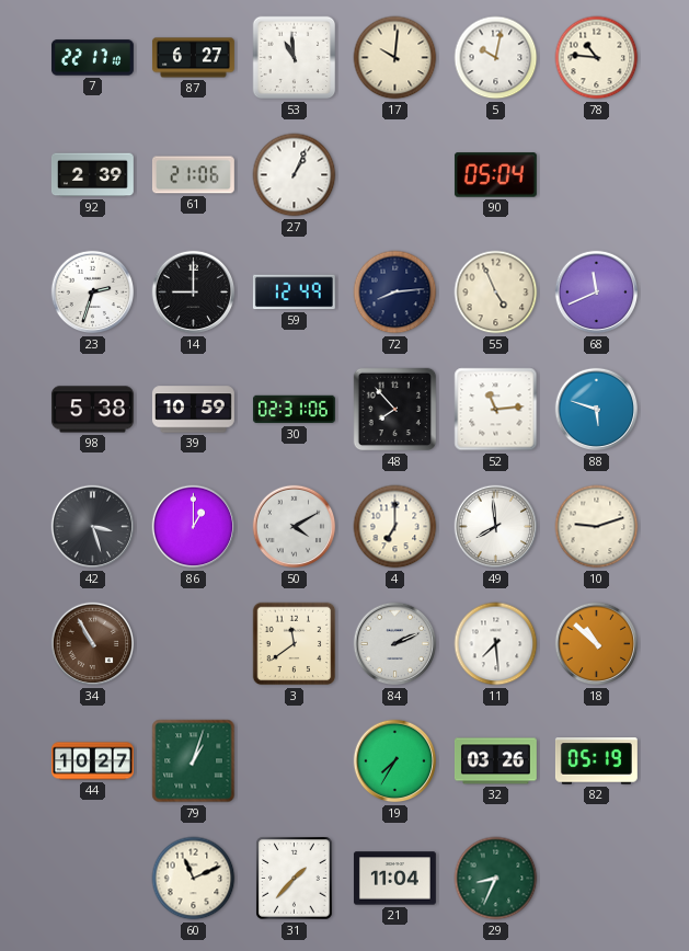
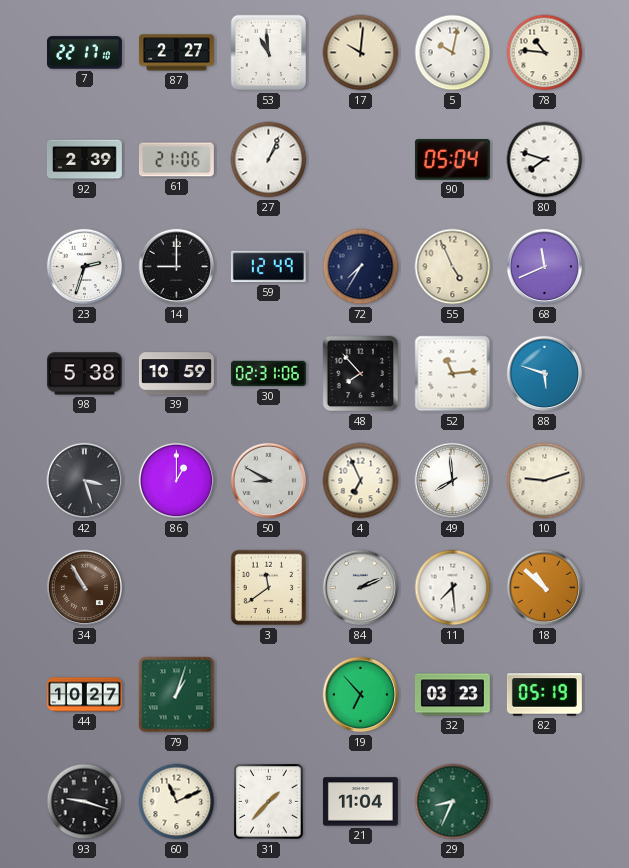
87: 6:27 -> 2:27 (176, 53)
80: none -> 7:48 (545, 160)
72: 8:14 -> 7:35 (361, 267)
50: 4:10 -> 8:50 (269, 481)
4: 7:00 -> 6:56 (361, 481)
19: 7:35 -> 6:53 (361, 695)
32: 03:26 -> 03:23 (452, 695)
93: none -> 9:18 (85, 802)
